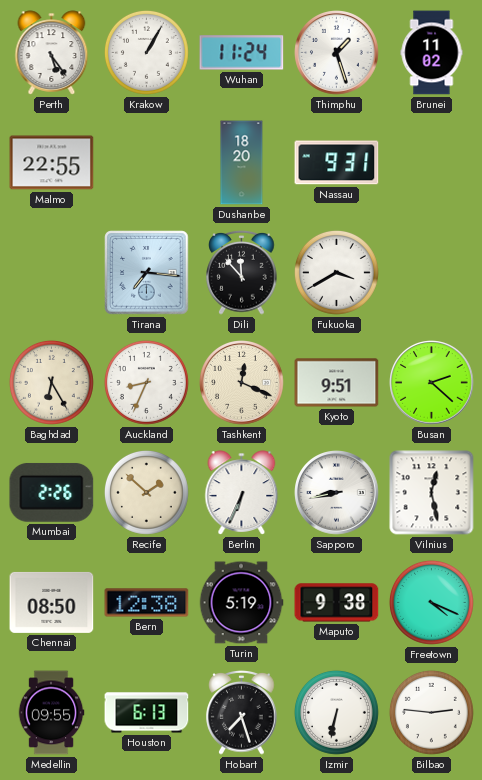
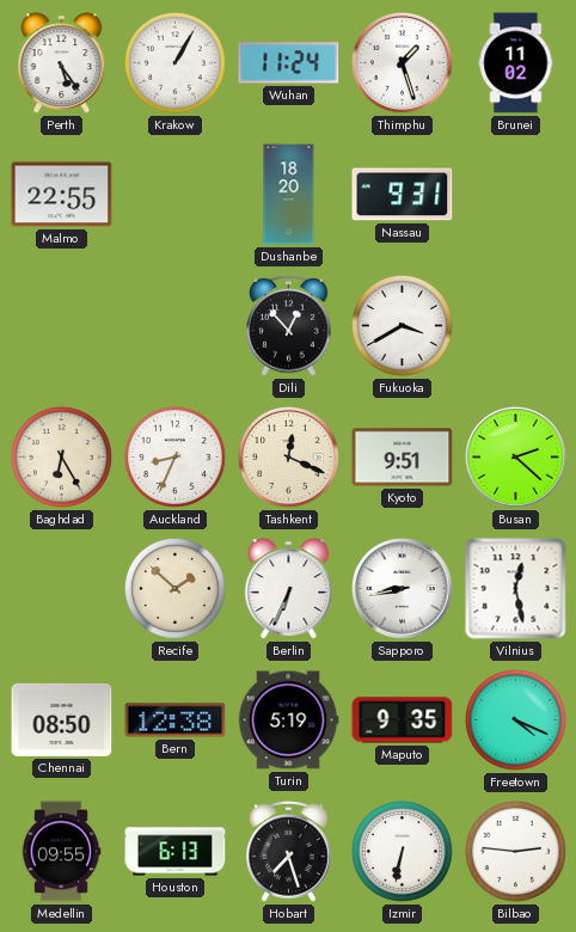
Tirana: 7:16 -> none (147, 273)
Dili: 11:53 -> 12:53 (289, 325)
Mumbai: 2:26 -> none (52, 492)
Maputo: 9:38 -> 9:35 (403, 721)
